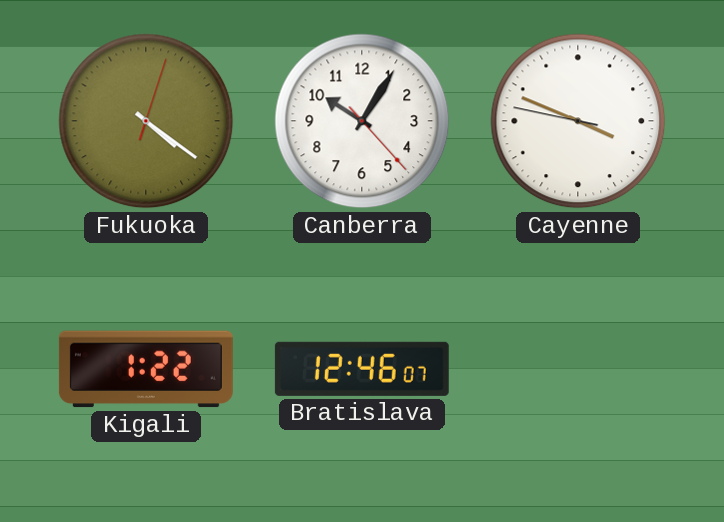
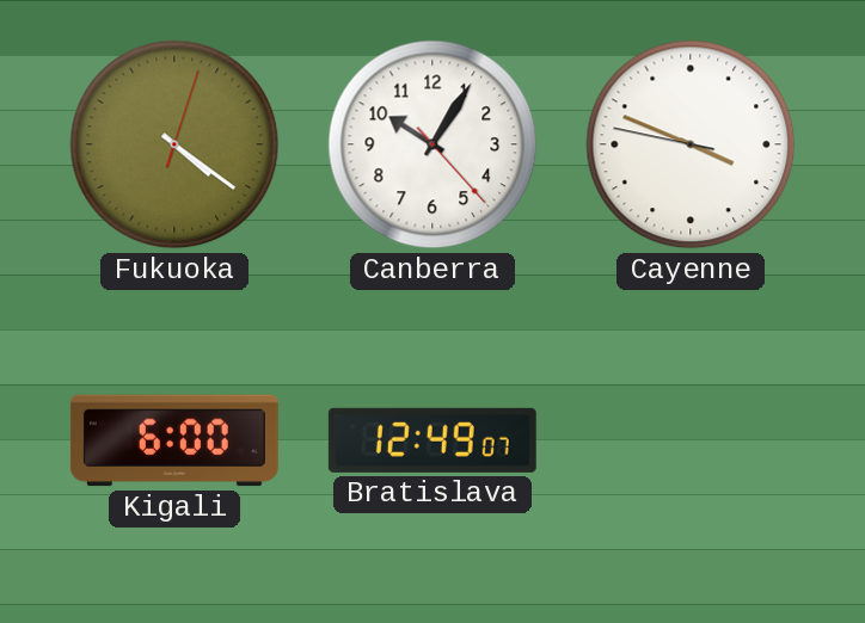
Kigali: 1:22 -> 6:00 (174, 440)
Bratislava: 12:46 -> 12:49 (432, 440)
